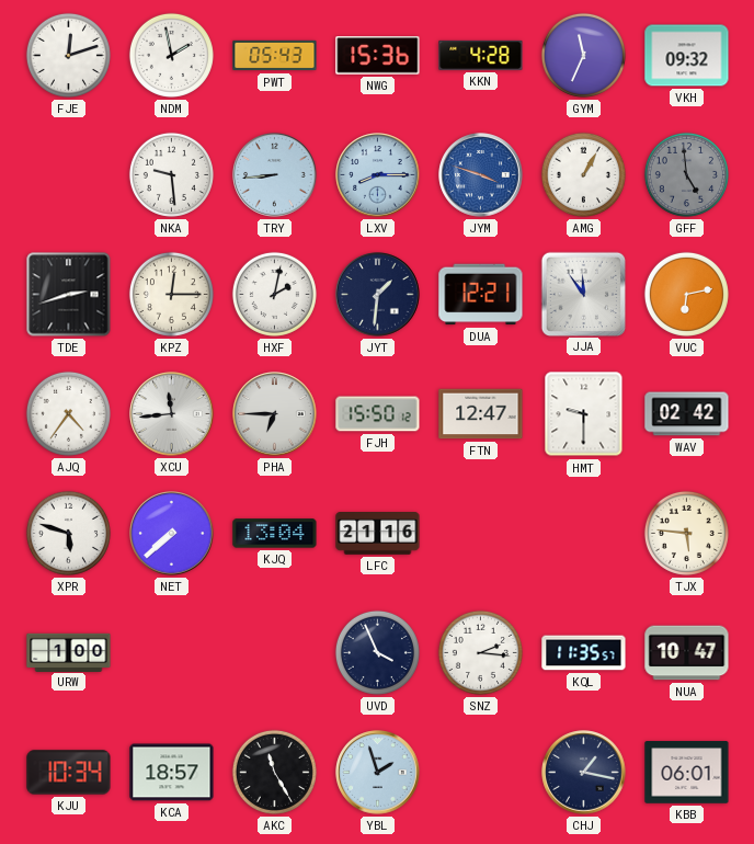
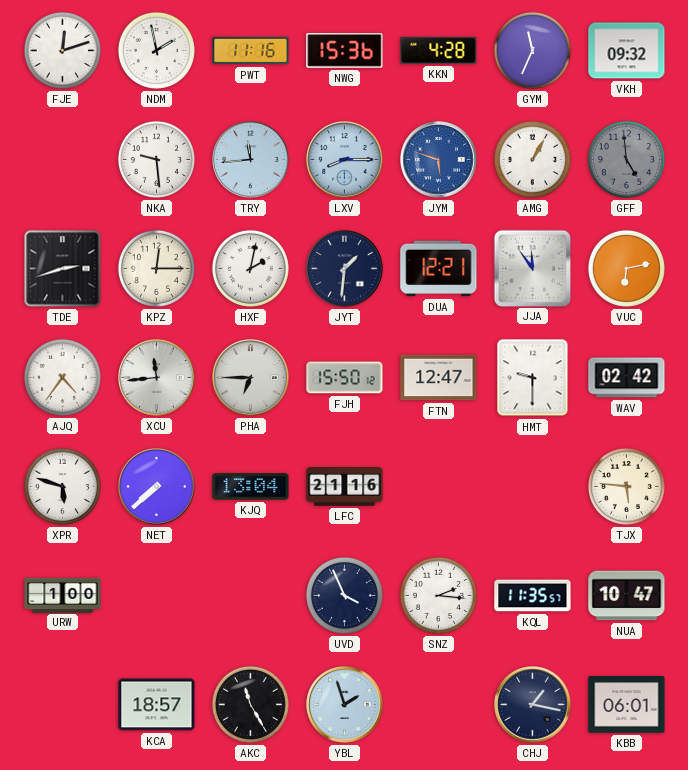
PWT: 05:43 -> 11:16 (251, 51)
TRY: 8:44 -> 11:44 (251, 160)
JYM: 3:48 -> 5:48 (439, 160)
KJU: 10:34 -> none (69, 773)
